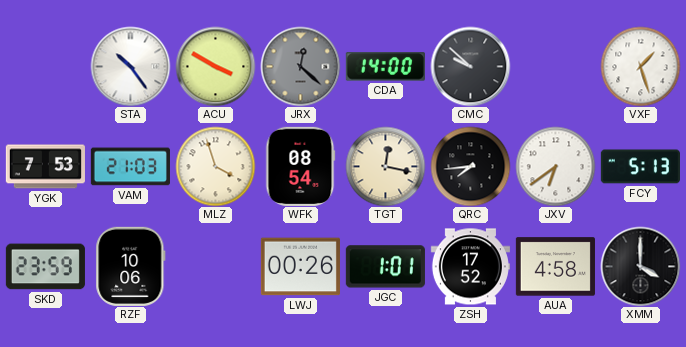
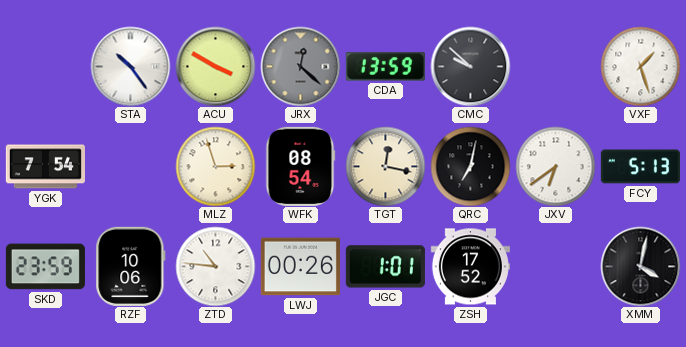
CDA: 14:00 -> 13:59 (385, 67)
YGK: 7:53 -> 7:54 (45, 167)
VAM: 21:03 -> none (130, 167)
MLZ: 3:57 -> 2:57 (215, 166)
QRC: 7:44 -> 7:02 (470, 166)
ZTD: none -> 10:46 (215, 266)
AUA: 4:58 -> none (555, 267)
XMM: 4:00 -> 4:02 (640, 266)
